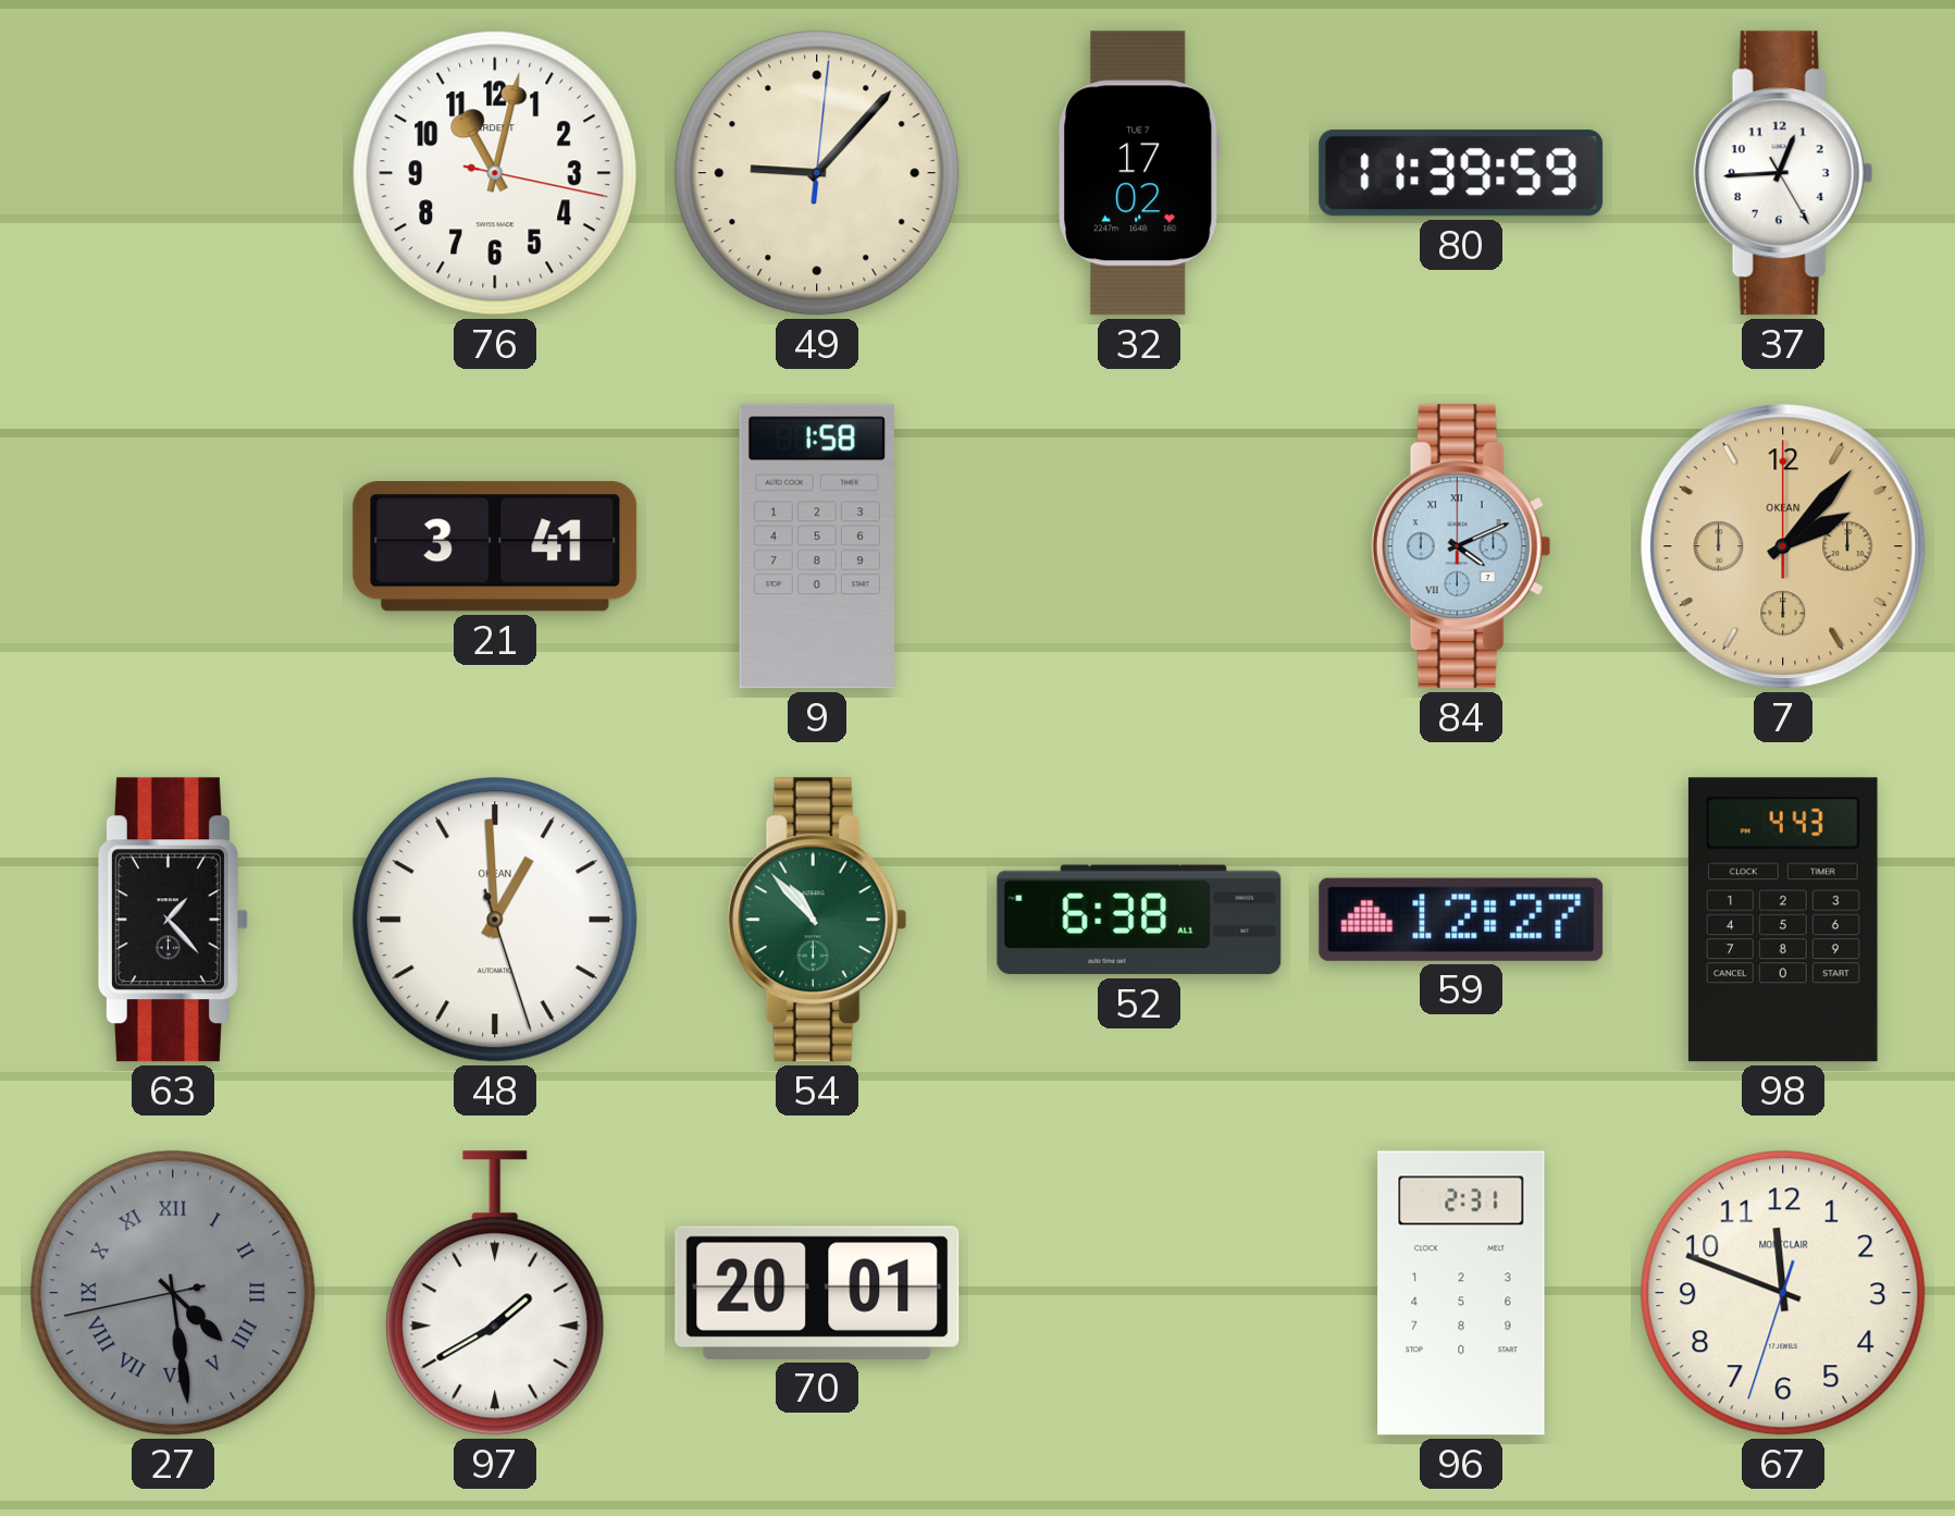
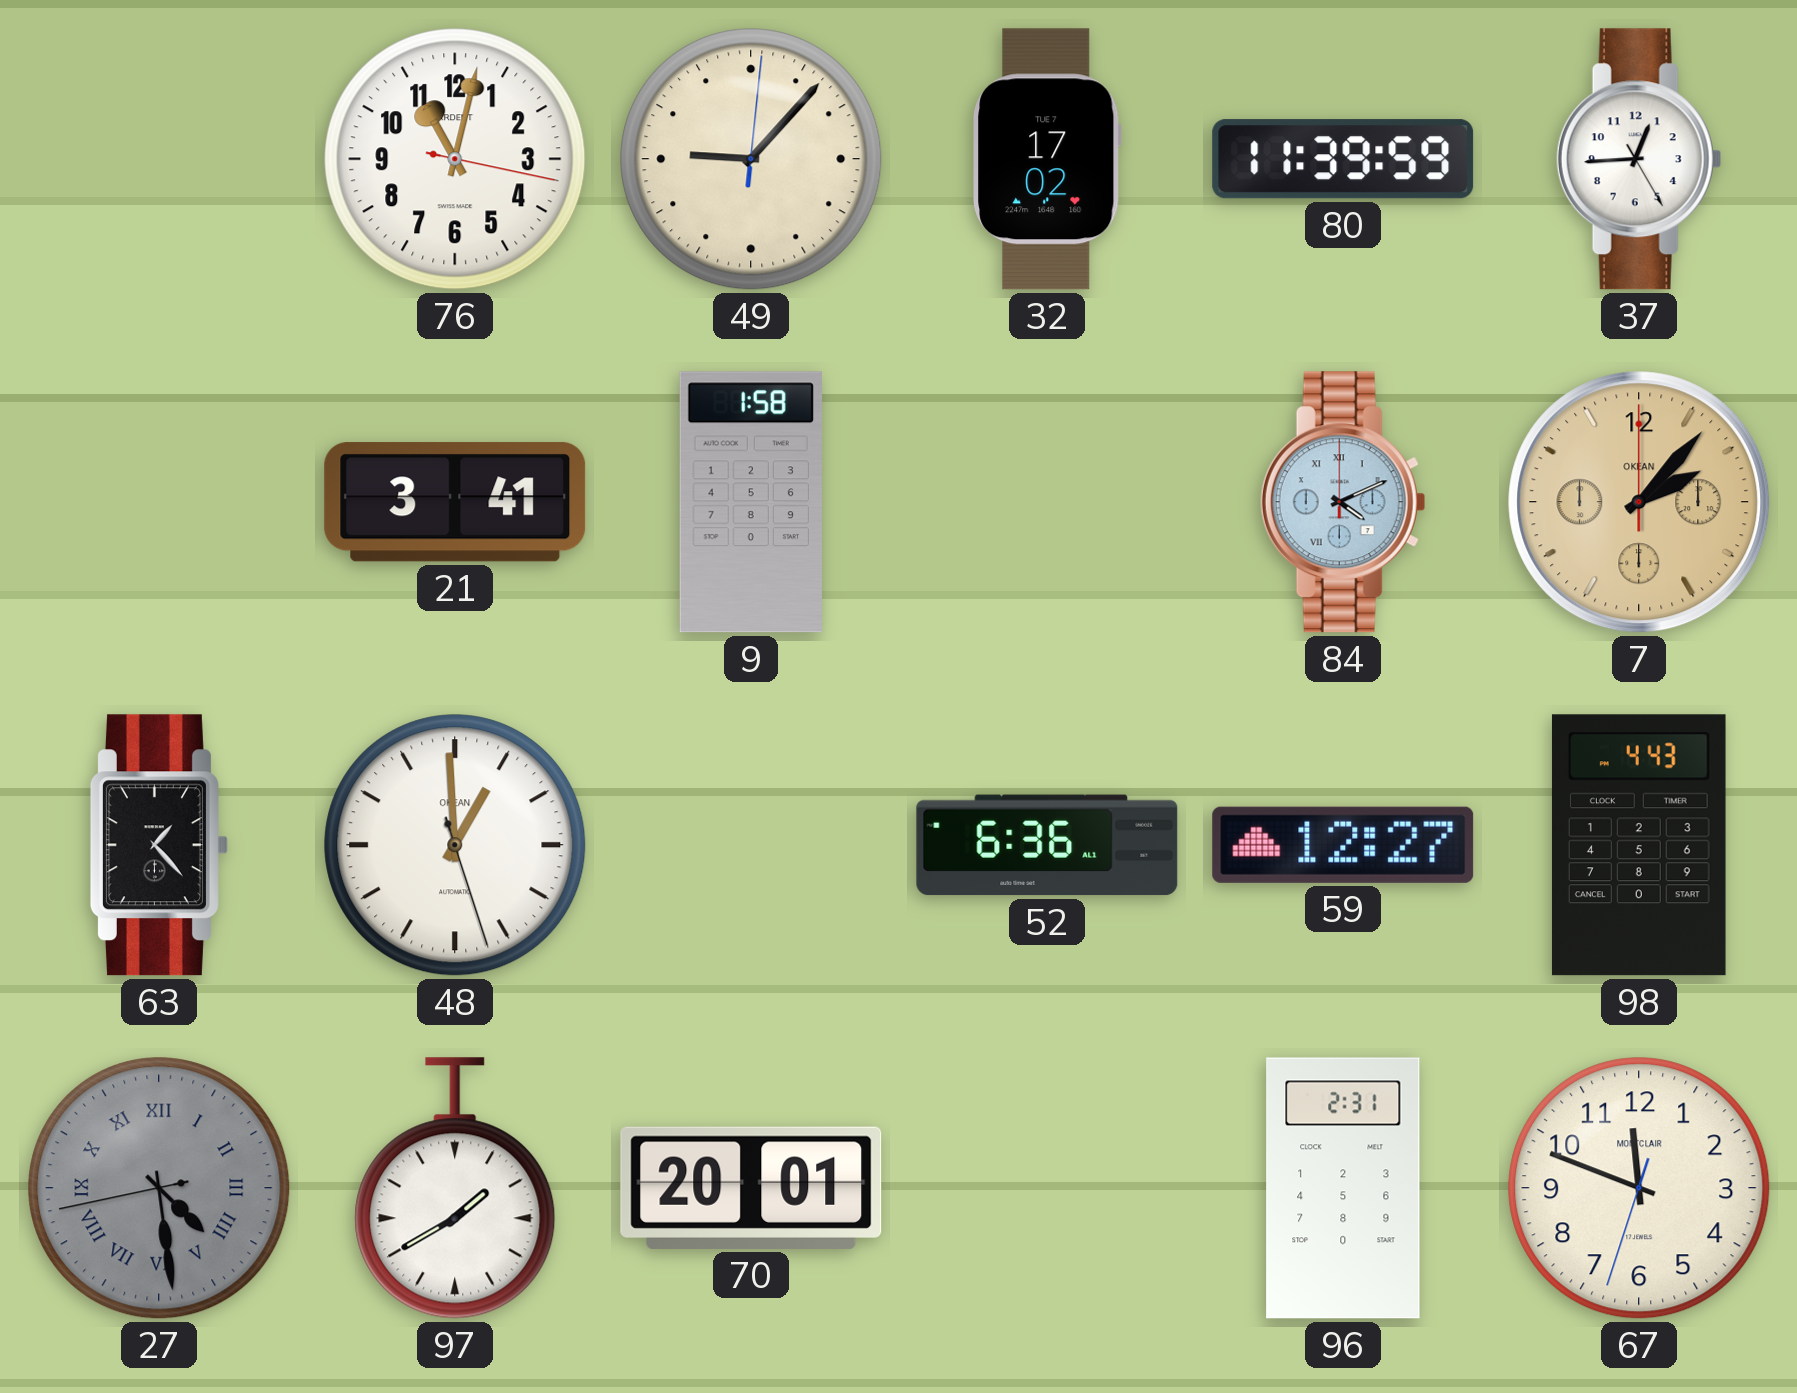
54: 10:53 -> none (817, 920)
52: 6:38 -> 6:36 (1047, 845)
